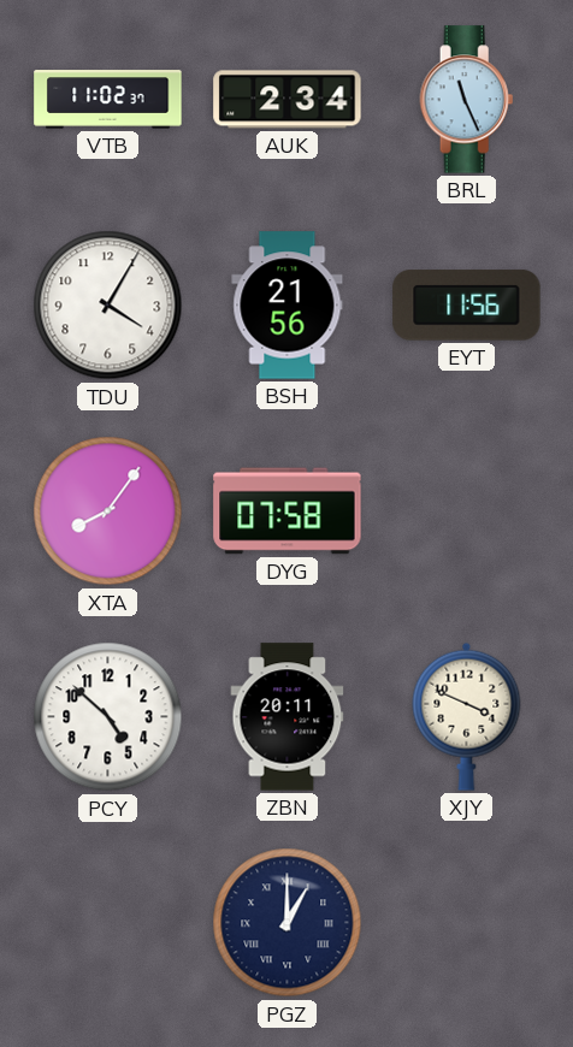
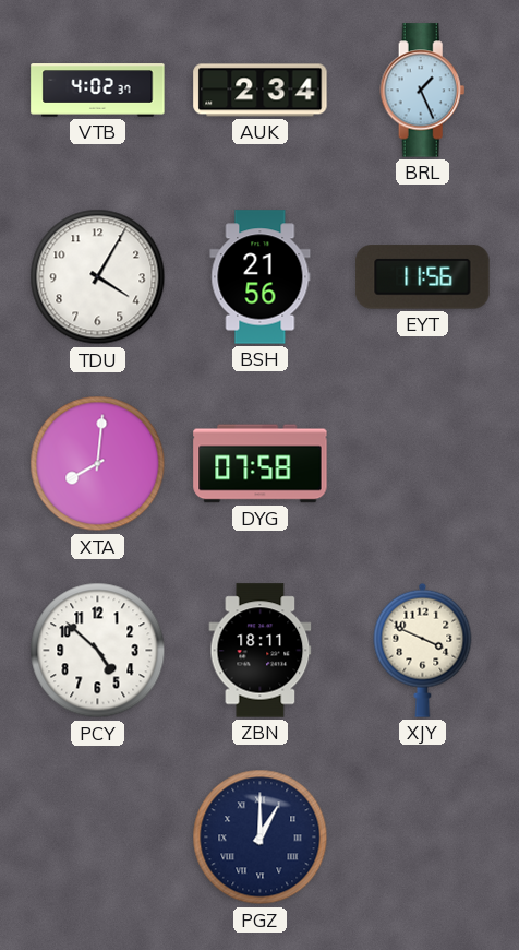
VTB: 11:02 -> 4:02 (98, 91)
BRL: 11:26 -> 1:26 (423, 91)
XTA: 8:06 -> 8:01 (98, 464)
ZBN: 20:11 -> 18:11 (261, 651)
